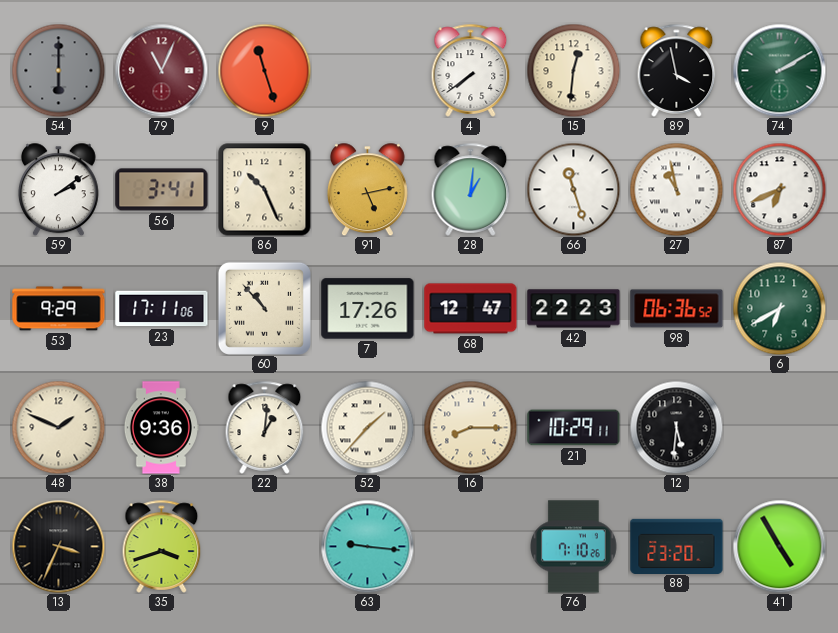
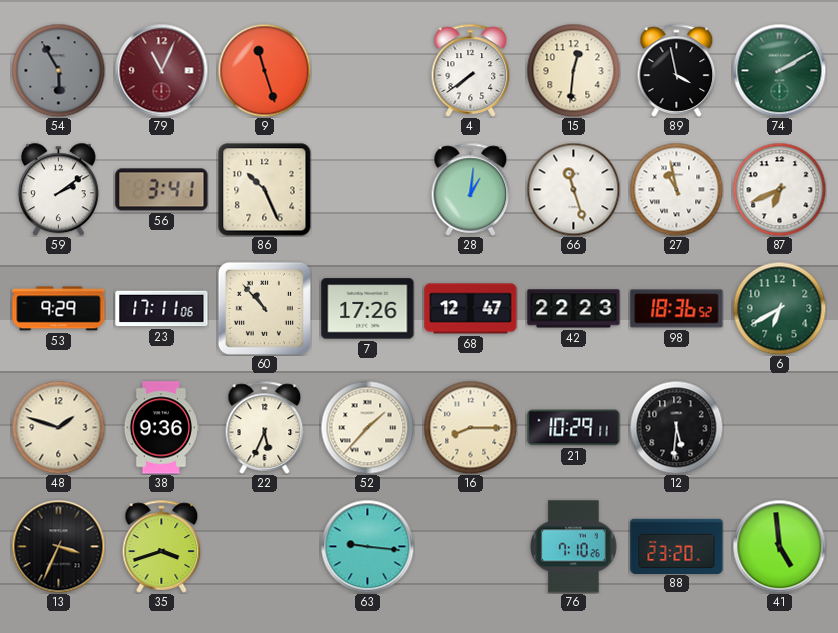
54: 6:00 -> 5:55 (58, 70)
91: 5:13 -> none (367, 189)
98: 06:36 -> 18:36 (677, 309)
48: 1:49 -> 1:48 (58, 427)
22: 1:01 -> 5:34 (265, 427)
41: 4:55 -> 4:59 (779, 546)
